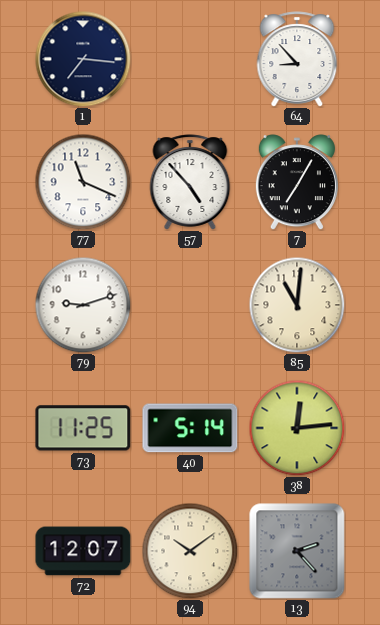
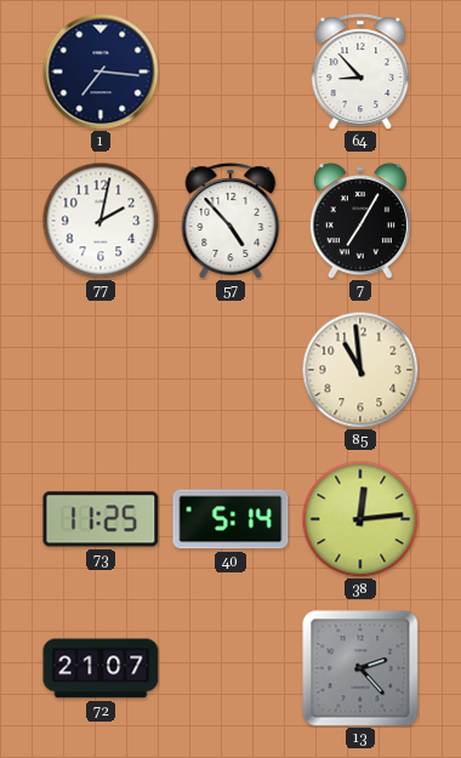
77: 11:19 -> 2:02 (101, 221)
79: 9:12 -> none (83, 305)
85: 11:01 -> 10:59 (360, 370)
72: 12:07 -> 21:07 (101, 668)
94: 10:09 -> none (190, 551)
